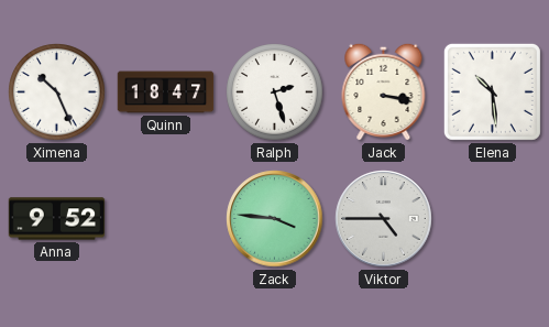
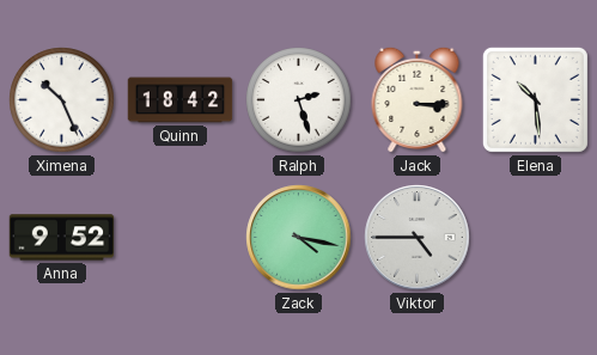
Quinn: 18:47 -> 18:42 (181, 100)
Jack: 3:17 -> 3:15 (418, 99)
Zack: 3:46 -> 4:17 (299, 238)
